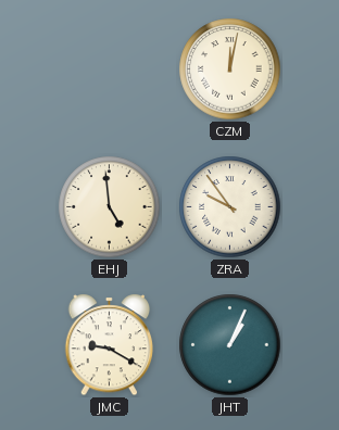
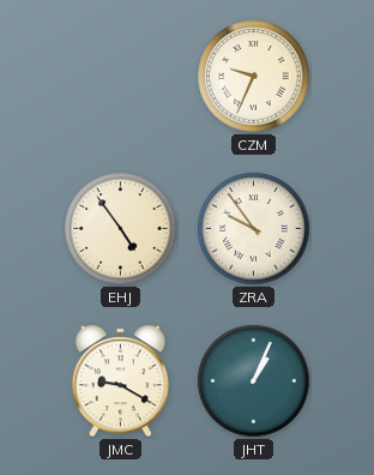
CZM: 12:02 -> 9:34 (254, 77)
EHJ: 4:59 -> 4:54 (121, 229)
